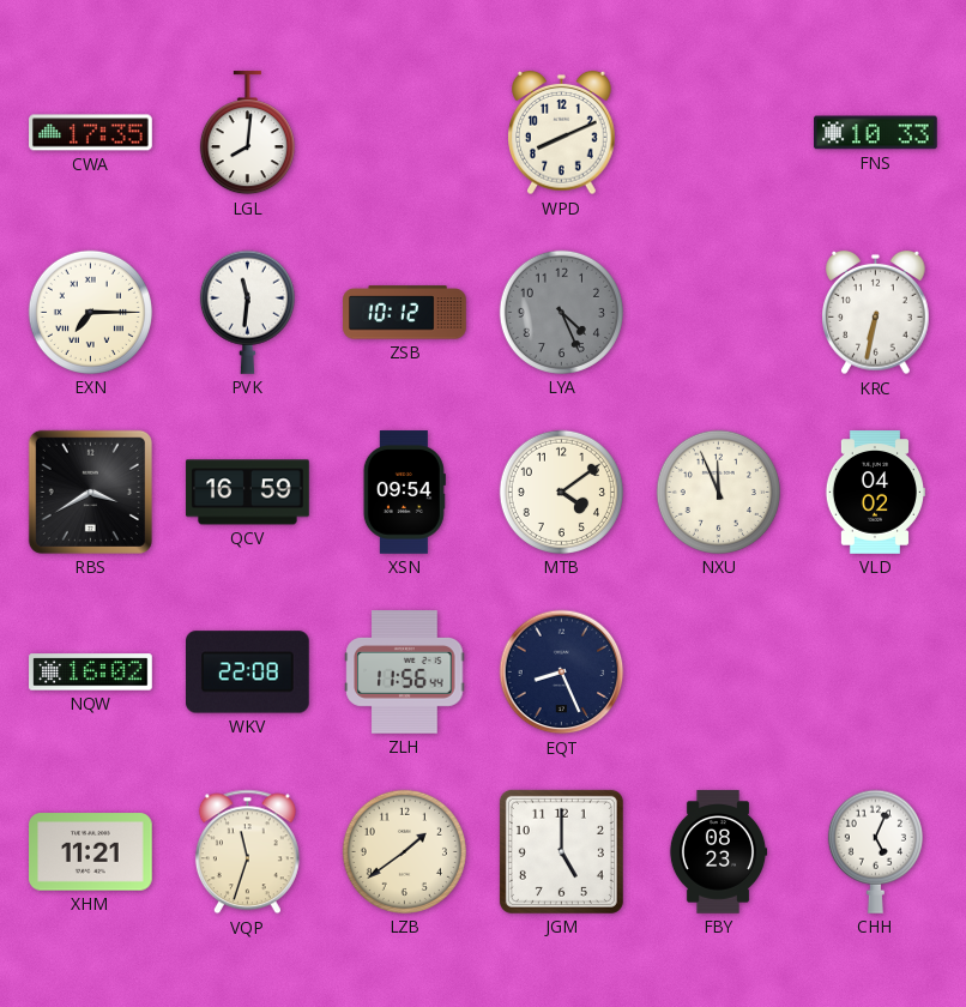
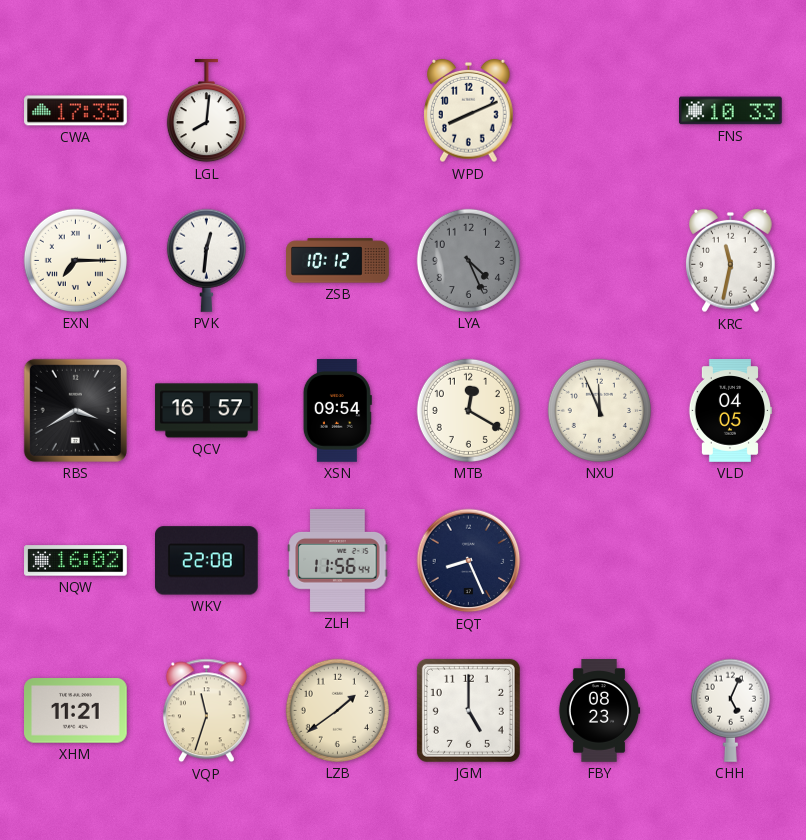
PVK: 11:31 -> 12:31 (206, 260)
KRC: 6:32 -> 11:32 (731, 261)
QCV: 16:59 -> 16:57 (207, 411)
MTB: 4:09 -> 12:20 (468, 410)
VLD: 04:02 -> 04:05 (729, 411)
